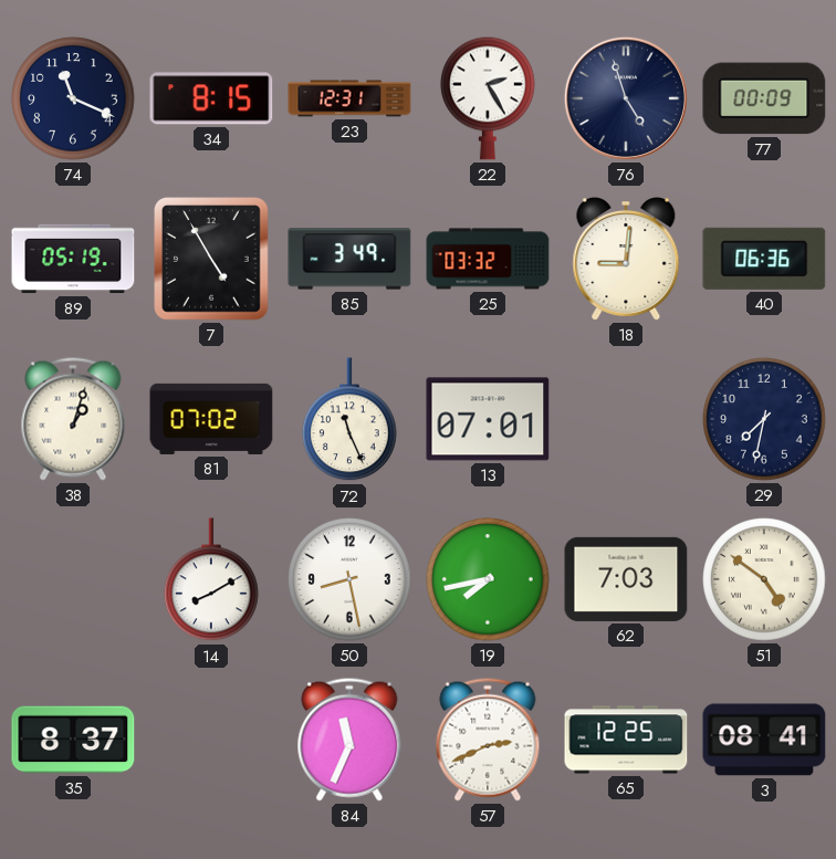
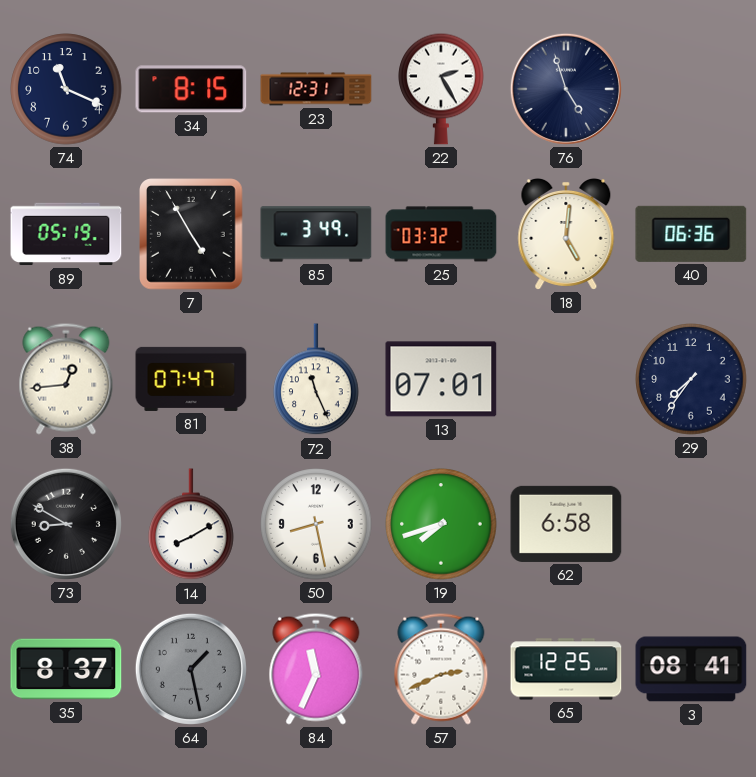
77: 00:09 -> none (764, 98)
18: 9:01 -> 5:01 (566, 234)
38: 1:03 -> 12:44 (66, 379)
81: 07:02 -> 07:47 (191, 379)
29: 7:32 -> 7:36 (691, 379)
73: none -> 8:50 (66, 524)
19: 7:43 -> 7:42 (441, 524)
62: 7:03 -> 6:58 (566, 524)
51: 4:51 -> none (764, 579)
64: none -> 1:28 (191, 669)
